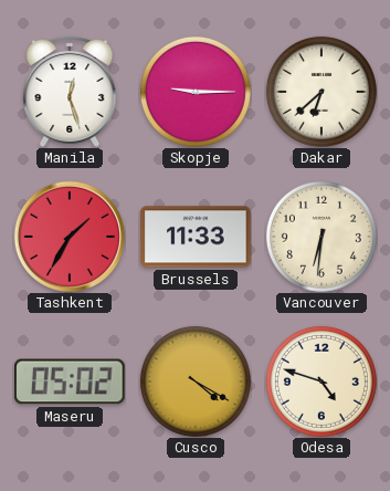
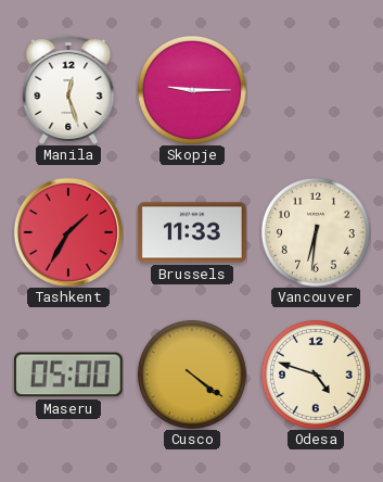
Dakar: 6:38 -> none (322, 92)
Maseru: 05:02 -> 05:00 (69, 375)
Cusco: 4:20 -> 4:21 (192, 375)
